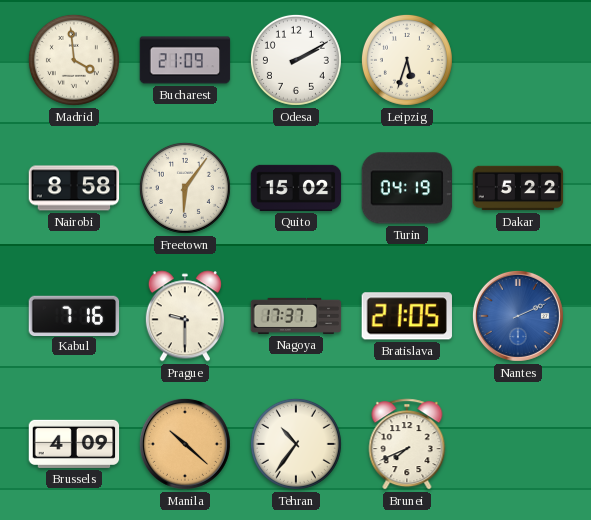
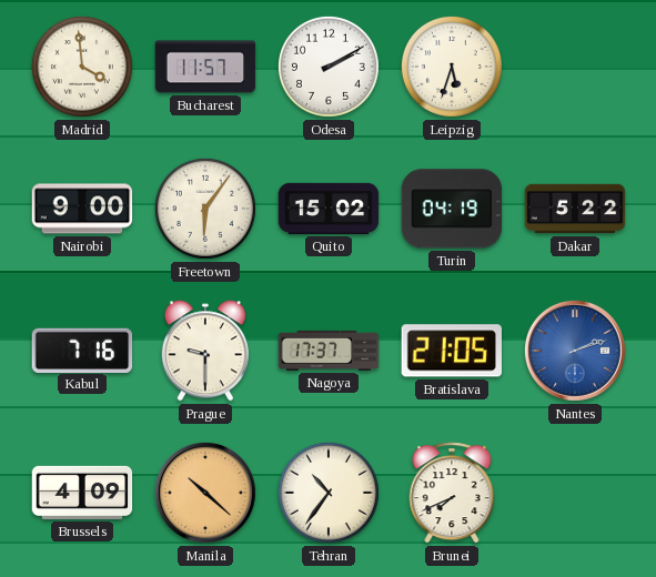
Bucharest: 21:09 -> 11:57 (205, 67)
Nairobi: 8:58 -> 9:00 (82, 209)
Nantes: 2:11 -> 2:12 (575, 351)
